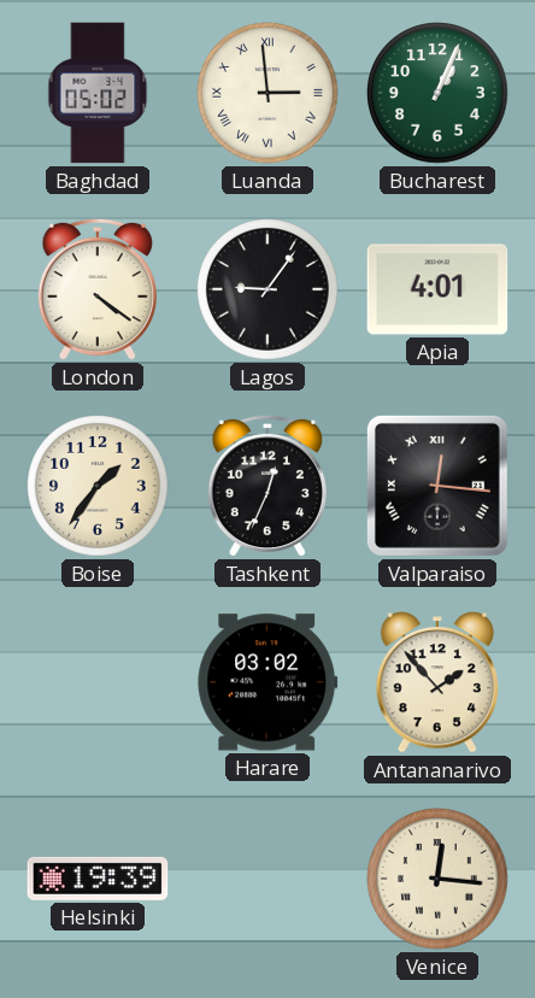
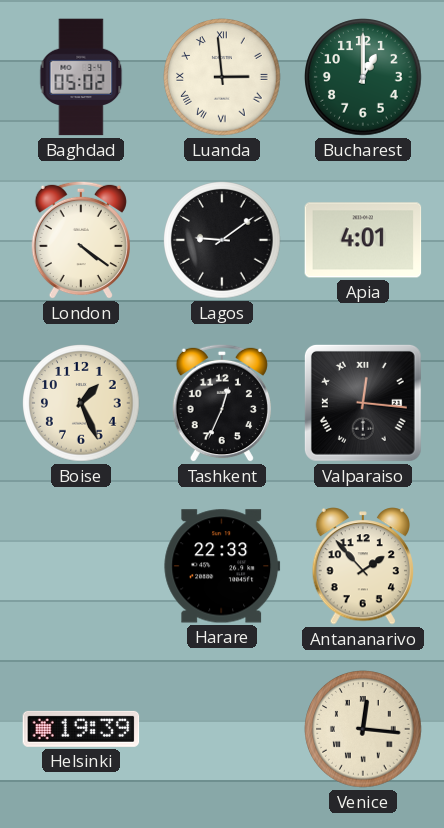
Bucharest: 1:04 -> 1:00 (363, 77)
Lagos: 9:06 -> 9:09 (222, 240)
Boise: 1:36 -> 1:26 (81, 403)
Harare: 03:02 -> 22:33 (222, 566)
